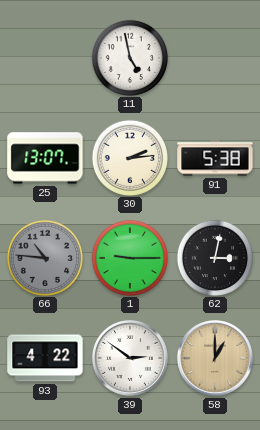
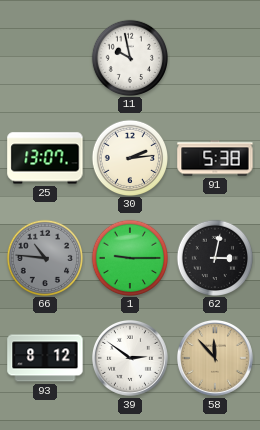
11: 4:58 -> 9:58 (129, 57)
93: 4:22 -> 8:12 (45, 358)
58: 1:00 -> 11:53 (215, 358)
